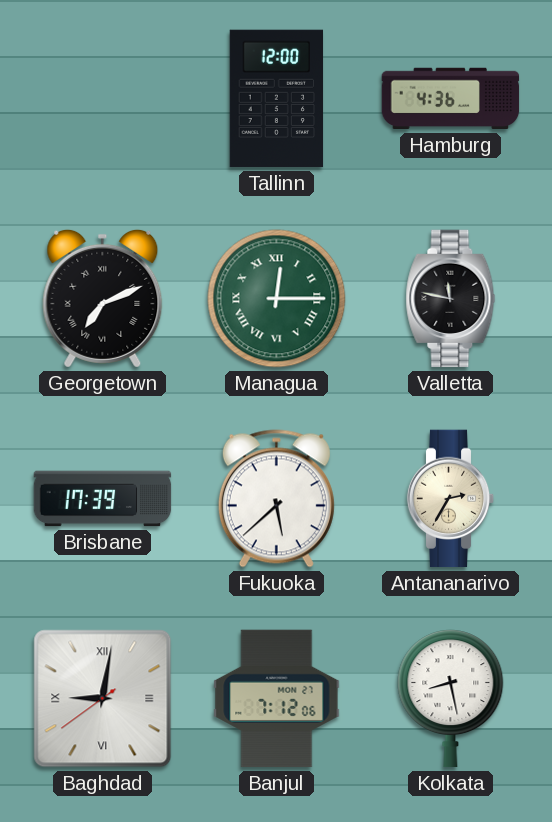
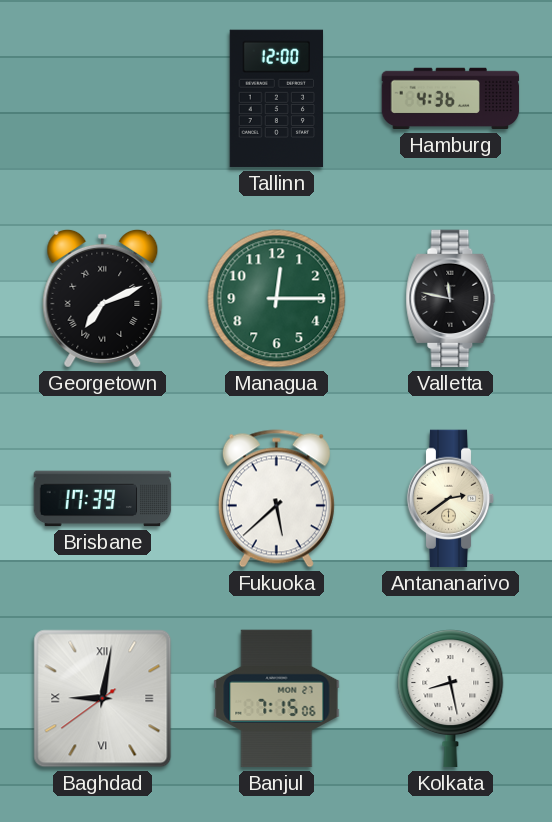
Managua numerals: Roman -> Arabic (277, 299)
Antananarivo: 2:35 -> 2:39 (451, 499)
Banjul: 7:12 -> 7:15 (277, 699)
